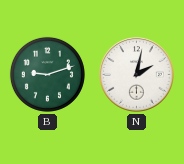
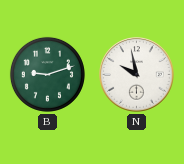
N: 2:02 -> 9:58 (137, 75)
